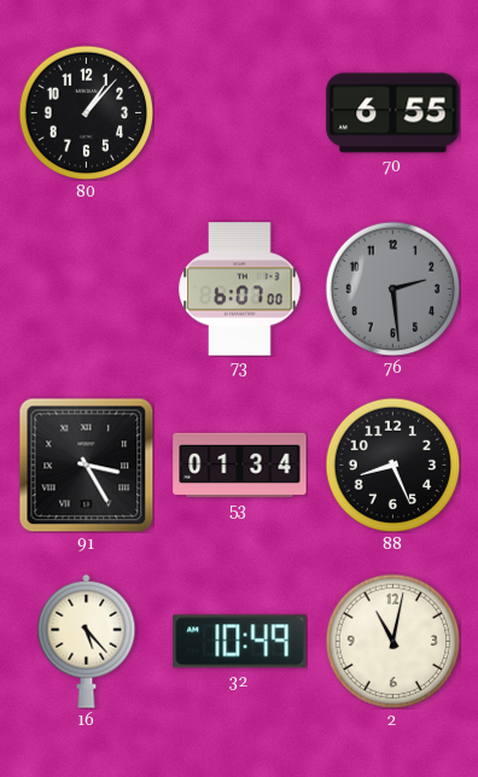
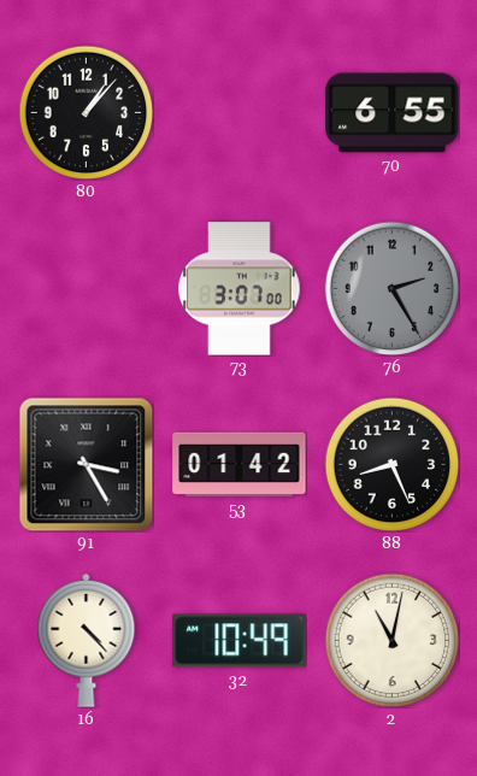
73: 6:07 -> 3:07 (240, 289)
76: 2:29 -> 2:25 (391, 288)
53: 01:34 -> 01:42 (240, 464)
16: 5:23 -> 4:23 (87, 640)
